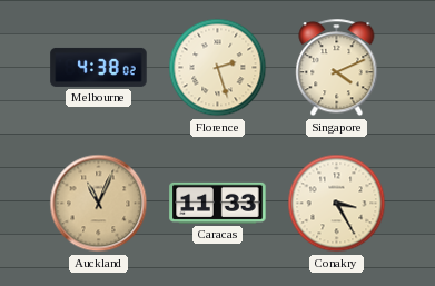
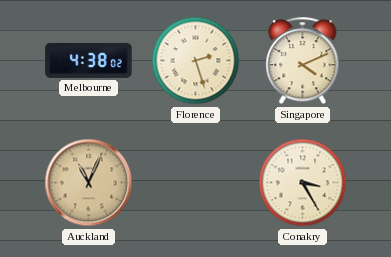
Caracas: 11:33 -> none (218, 203)
